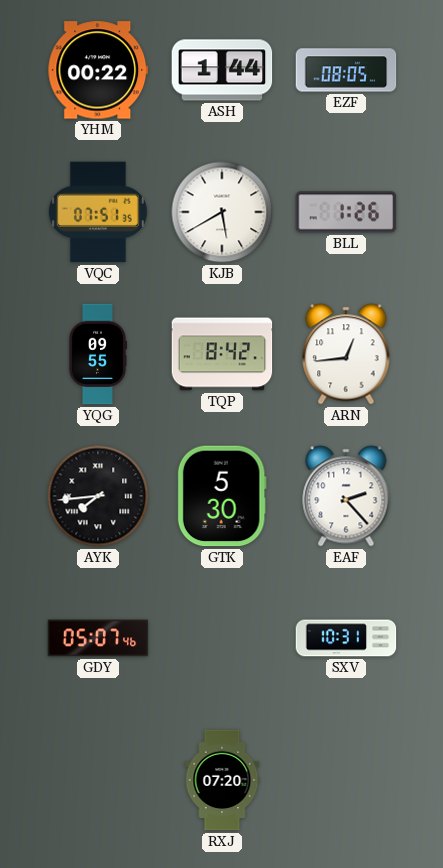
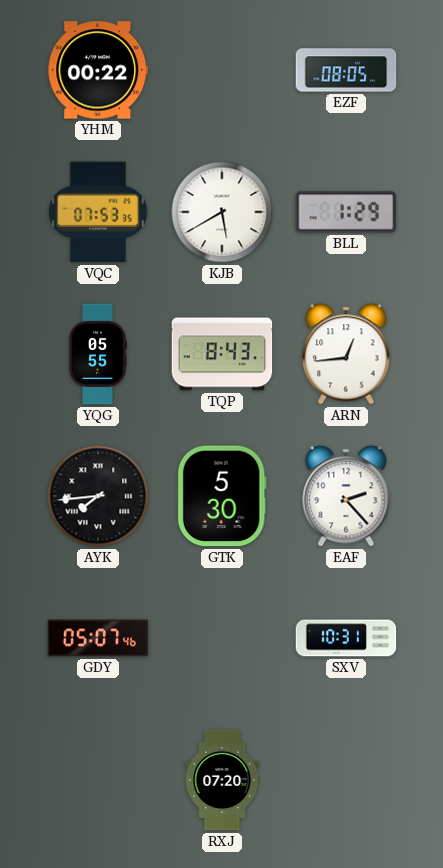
ASH: 1:44 -> none (222, 70)
VQC: 07:51 -> 07:53 (98, 212)
BLL: 1:26 -> 1:29 (346, 212)
YQG: 09:55 -> 05:55 (98, 354)
TQP: 8:42 -> 8:43 (222, 354)
